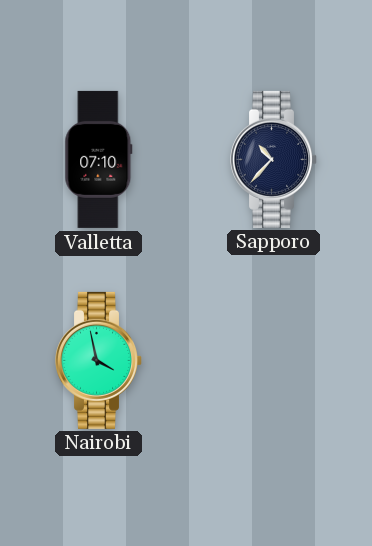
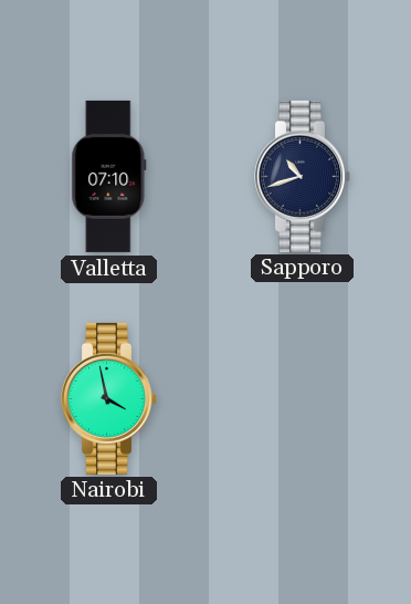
Sapporo: 10:37 -> 10:42 (303, 176)
